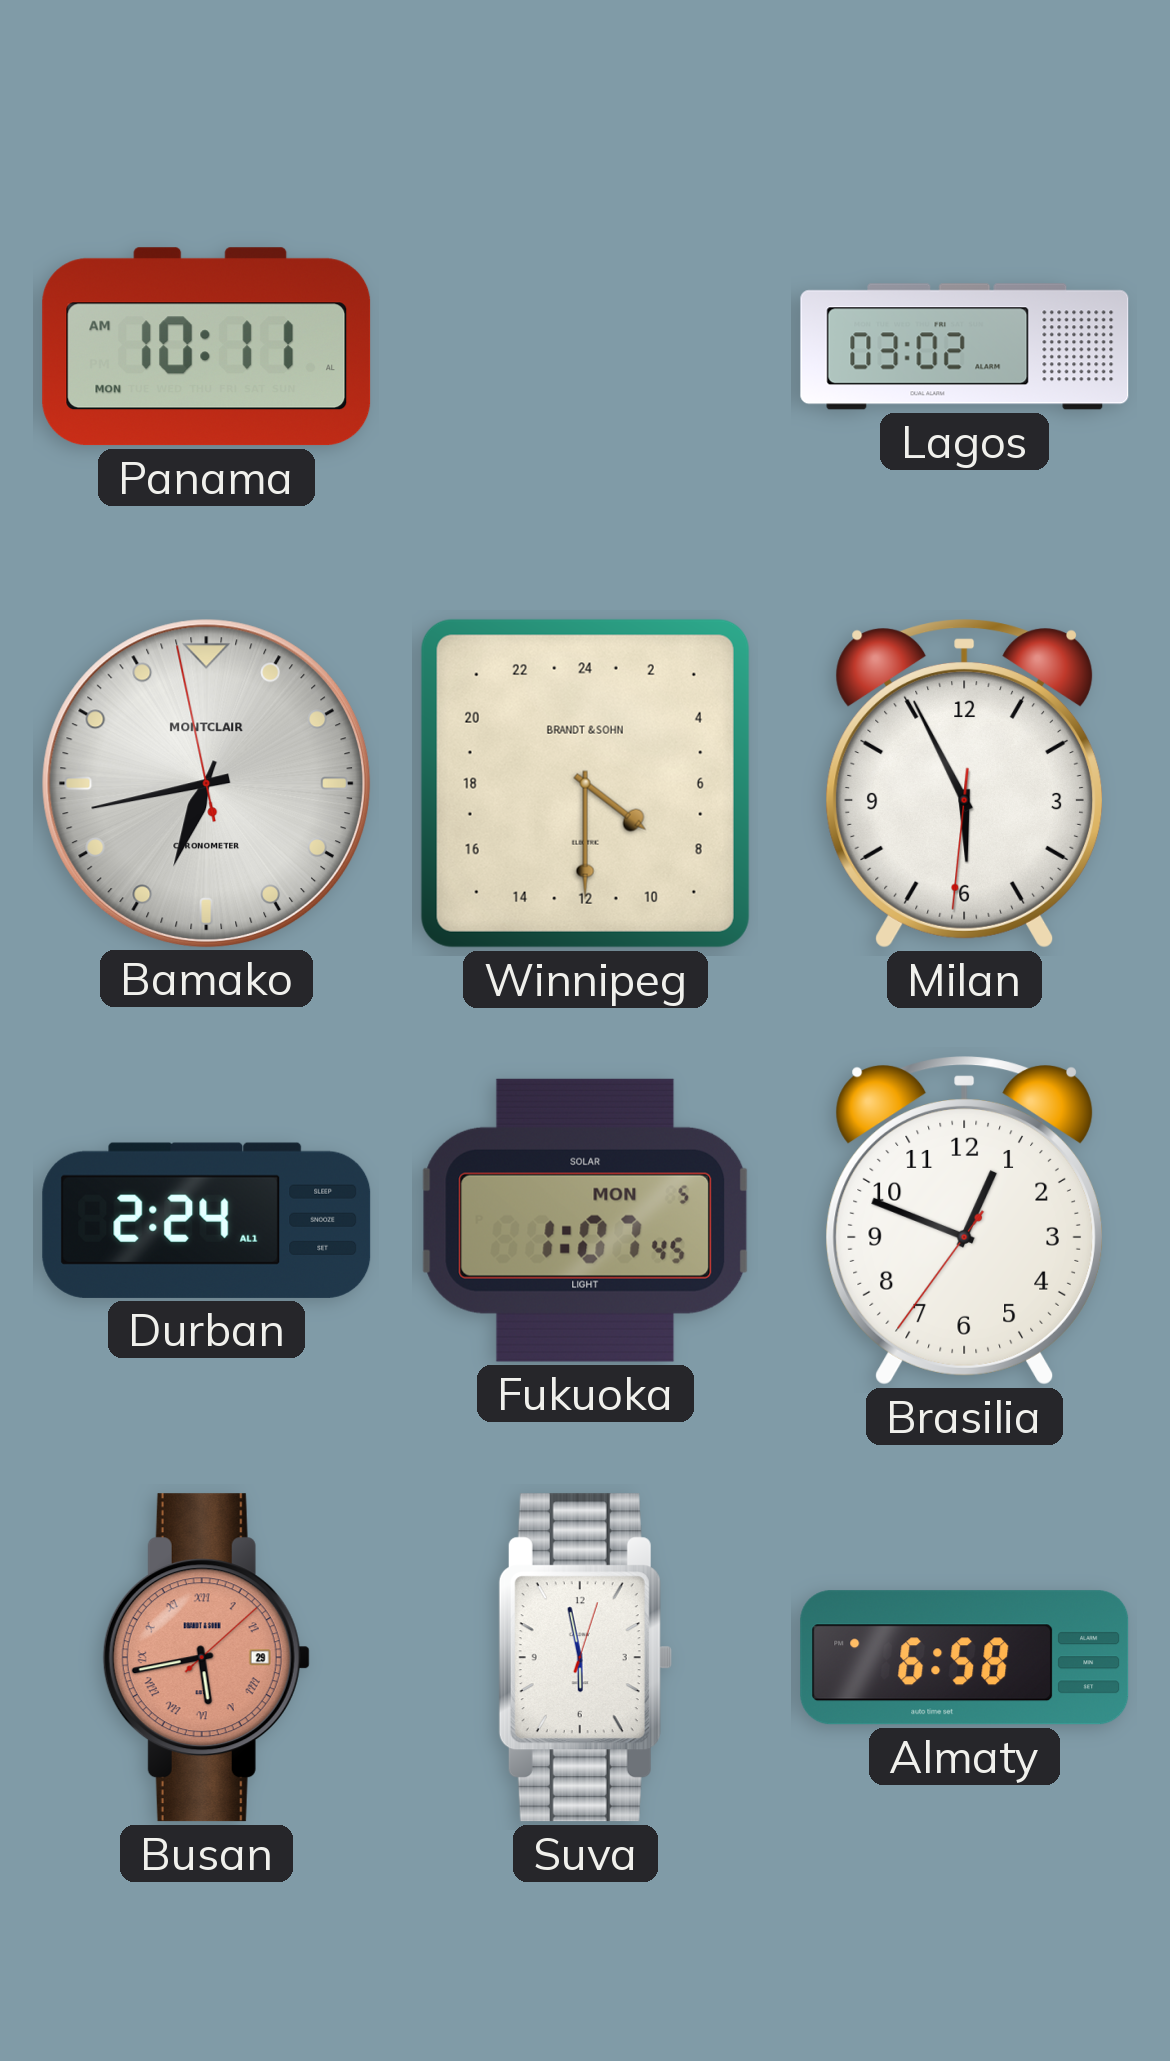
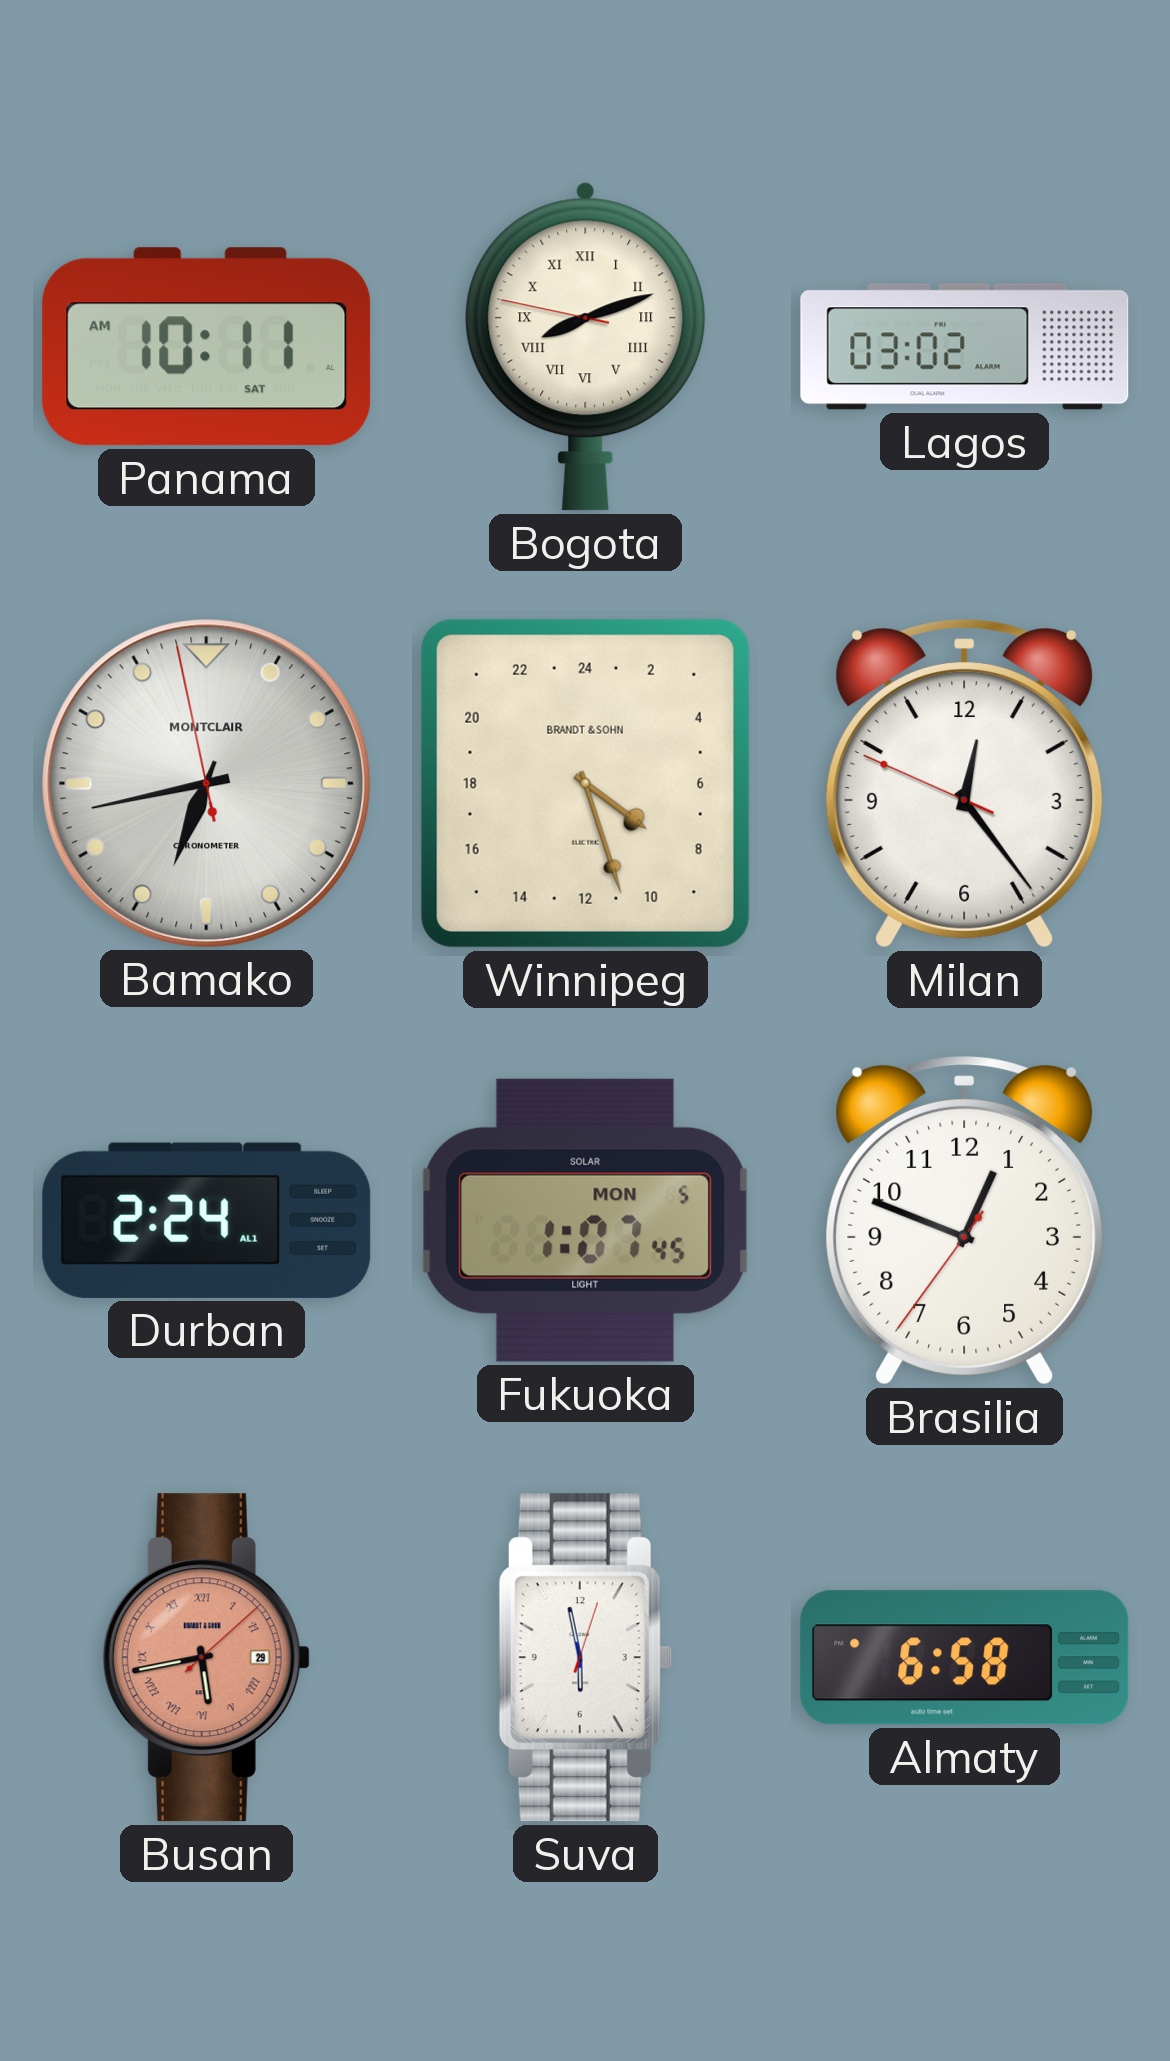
Panama date: MON -> SAT (207, 347)
Bogota: none -> 8:11 (586, 346)
Winnipeg: 8:30 -> 8:27 (585, 783)
Milan: 5:55 -> 12:23 (964, 784)
